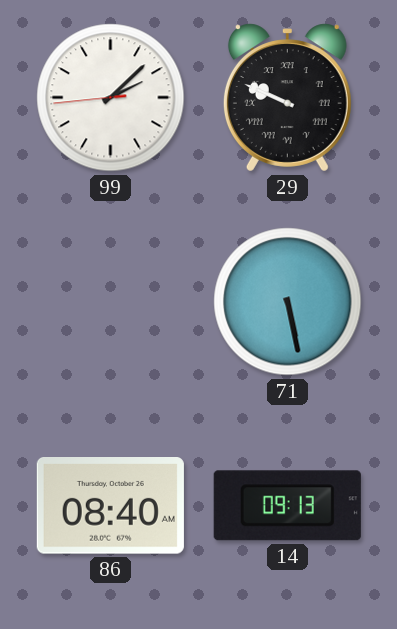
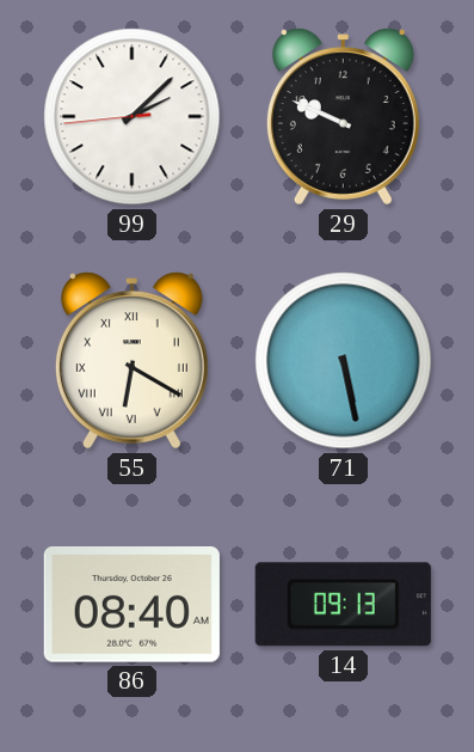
29 numerals: Roman -> Arabic (343, 117)
55: none -> 6:20 (131, 361)
